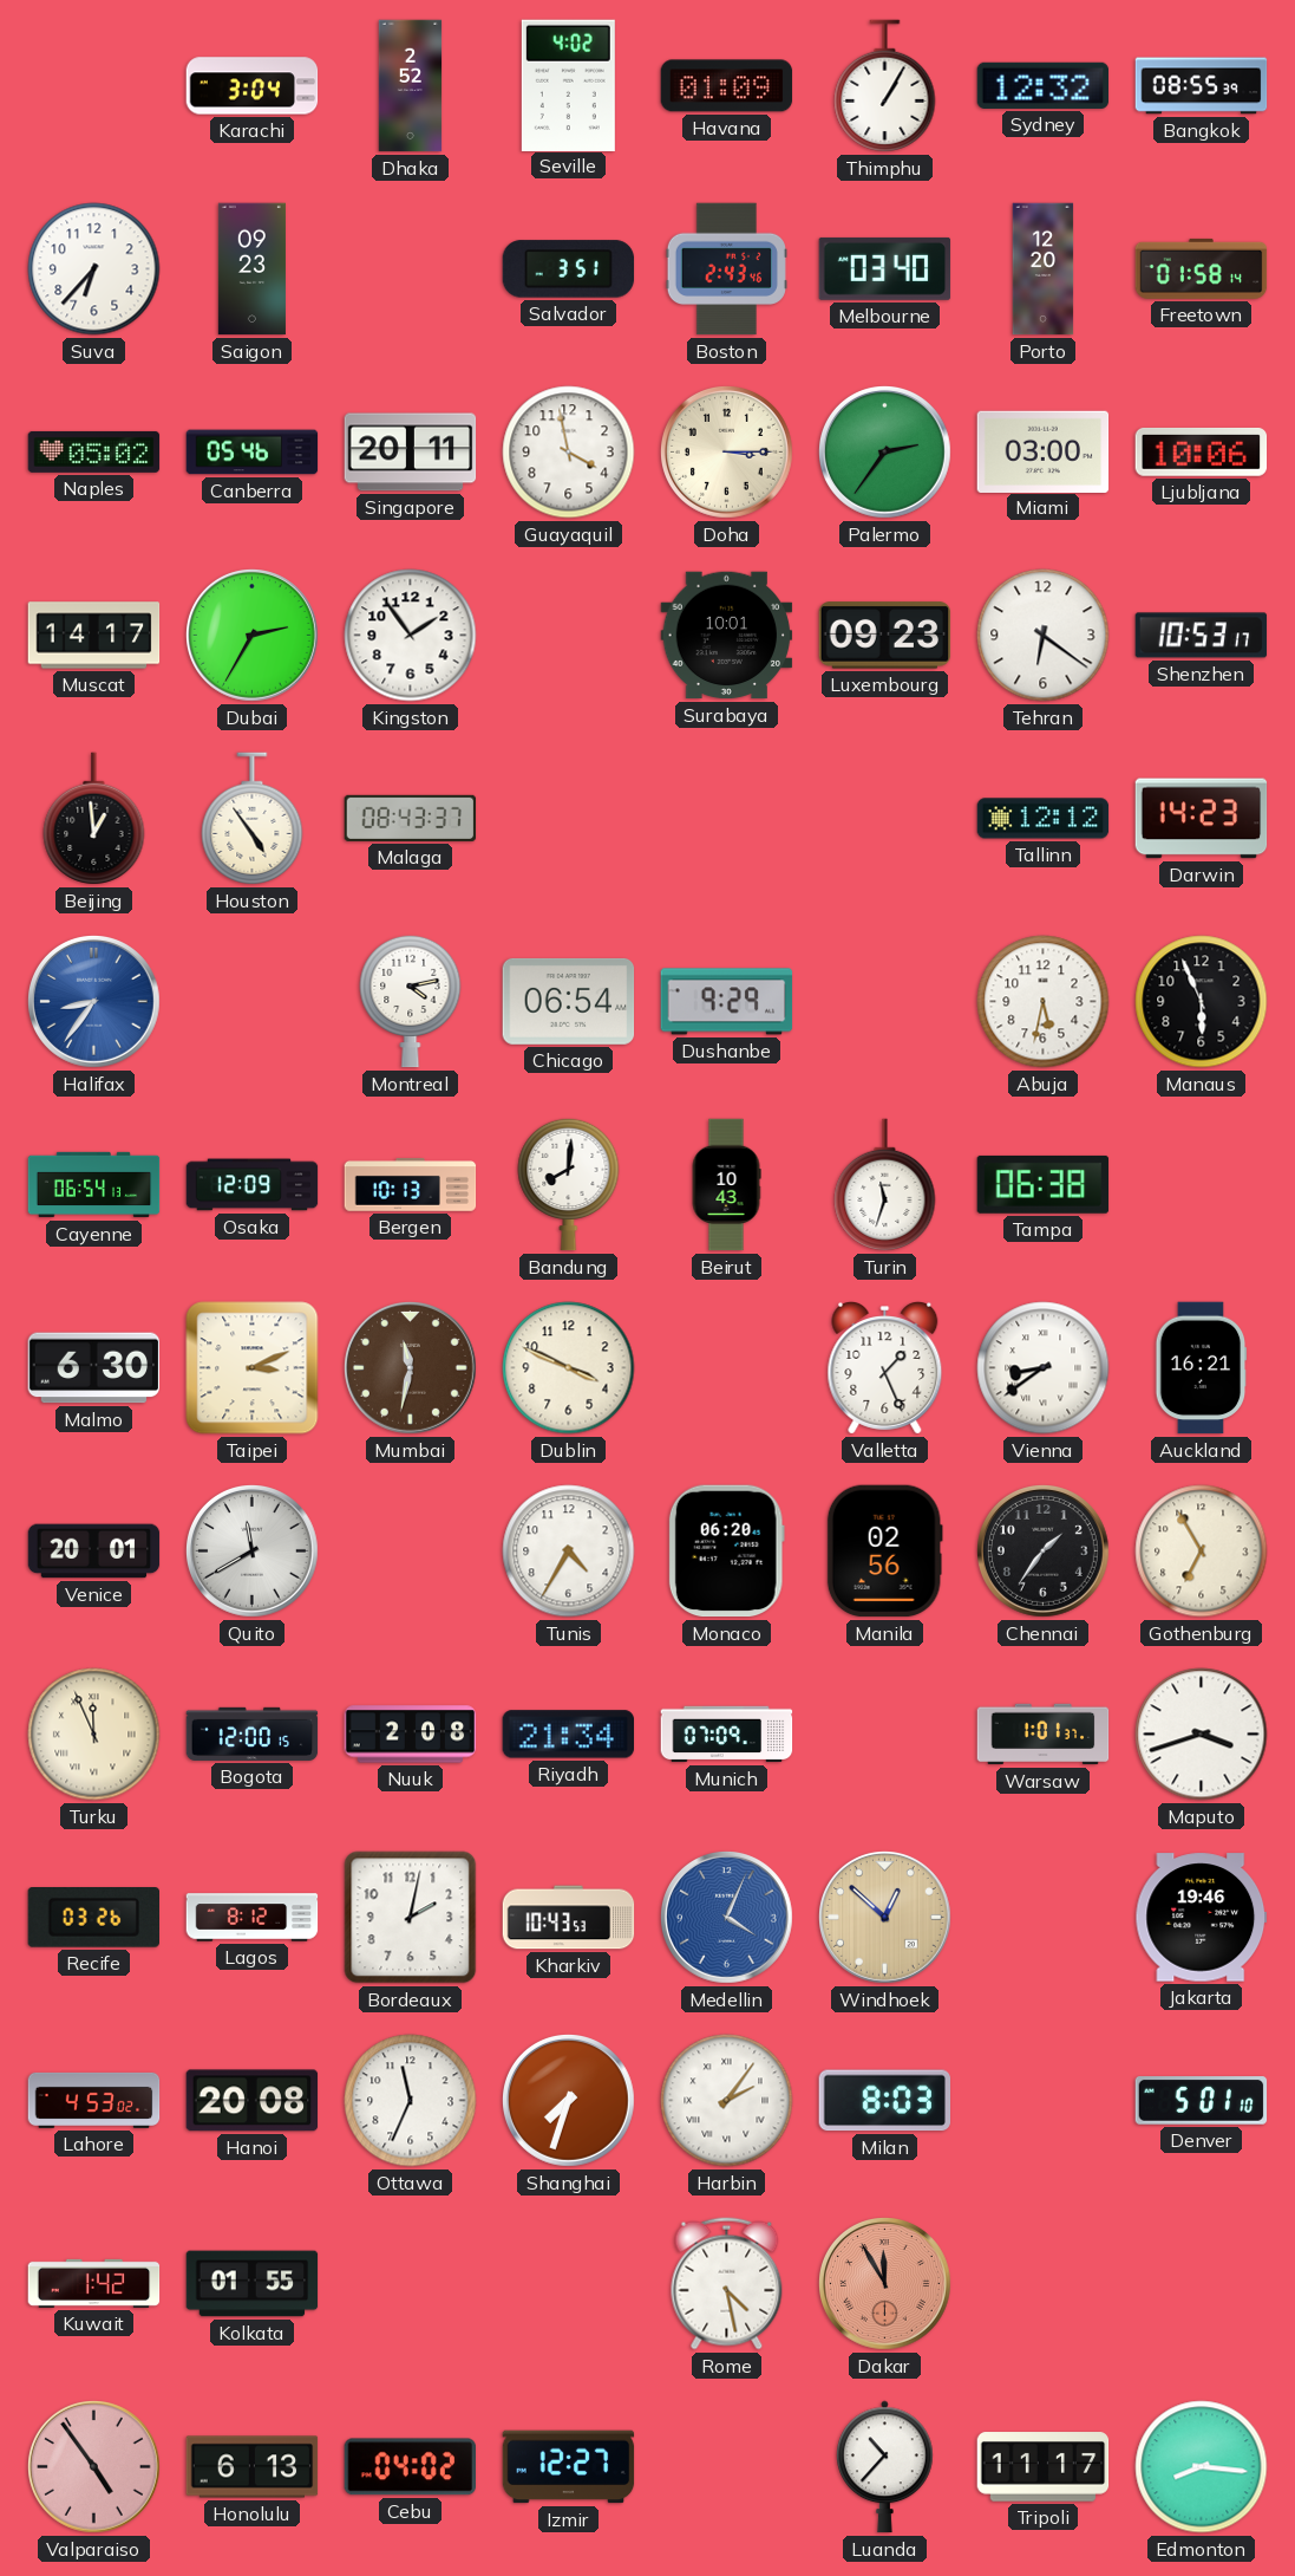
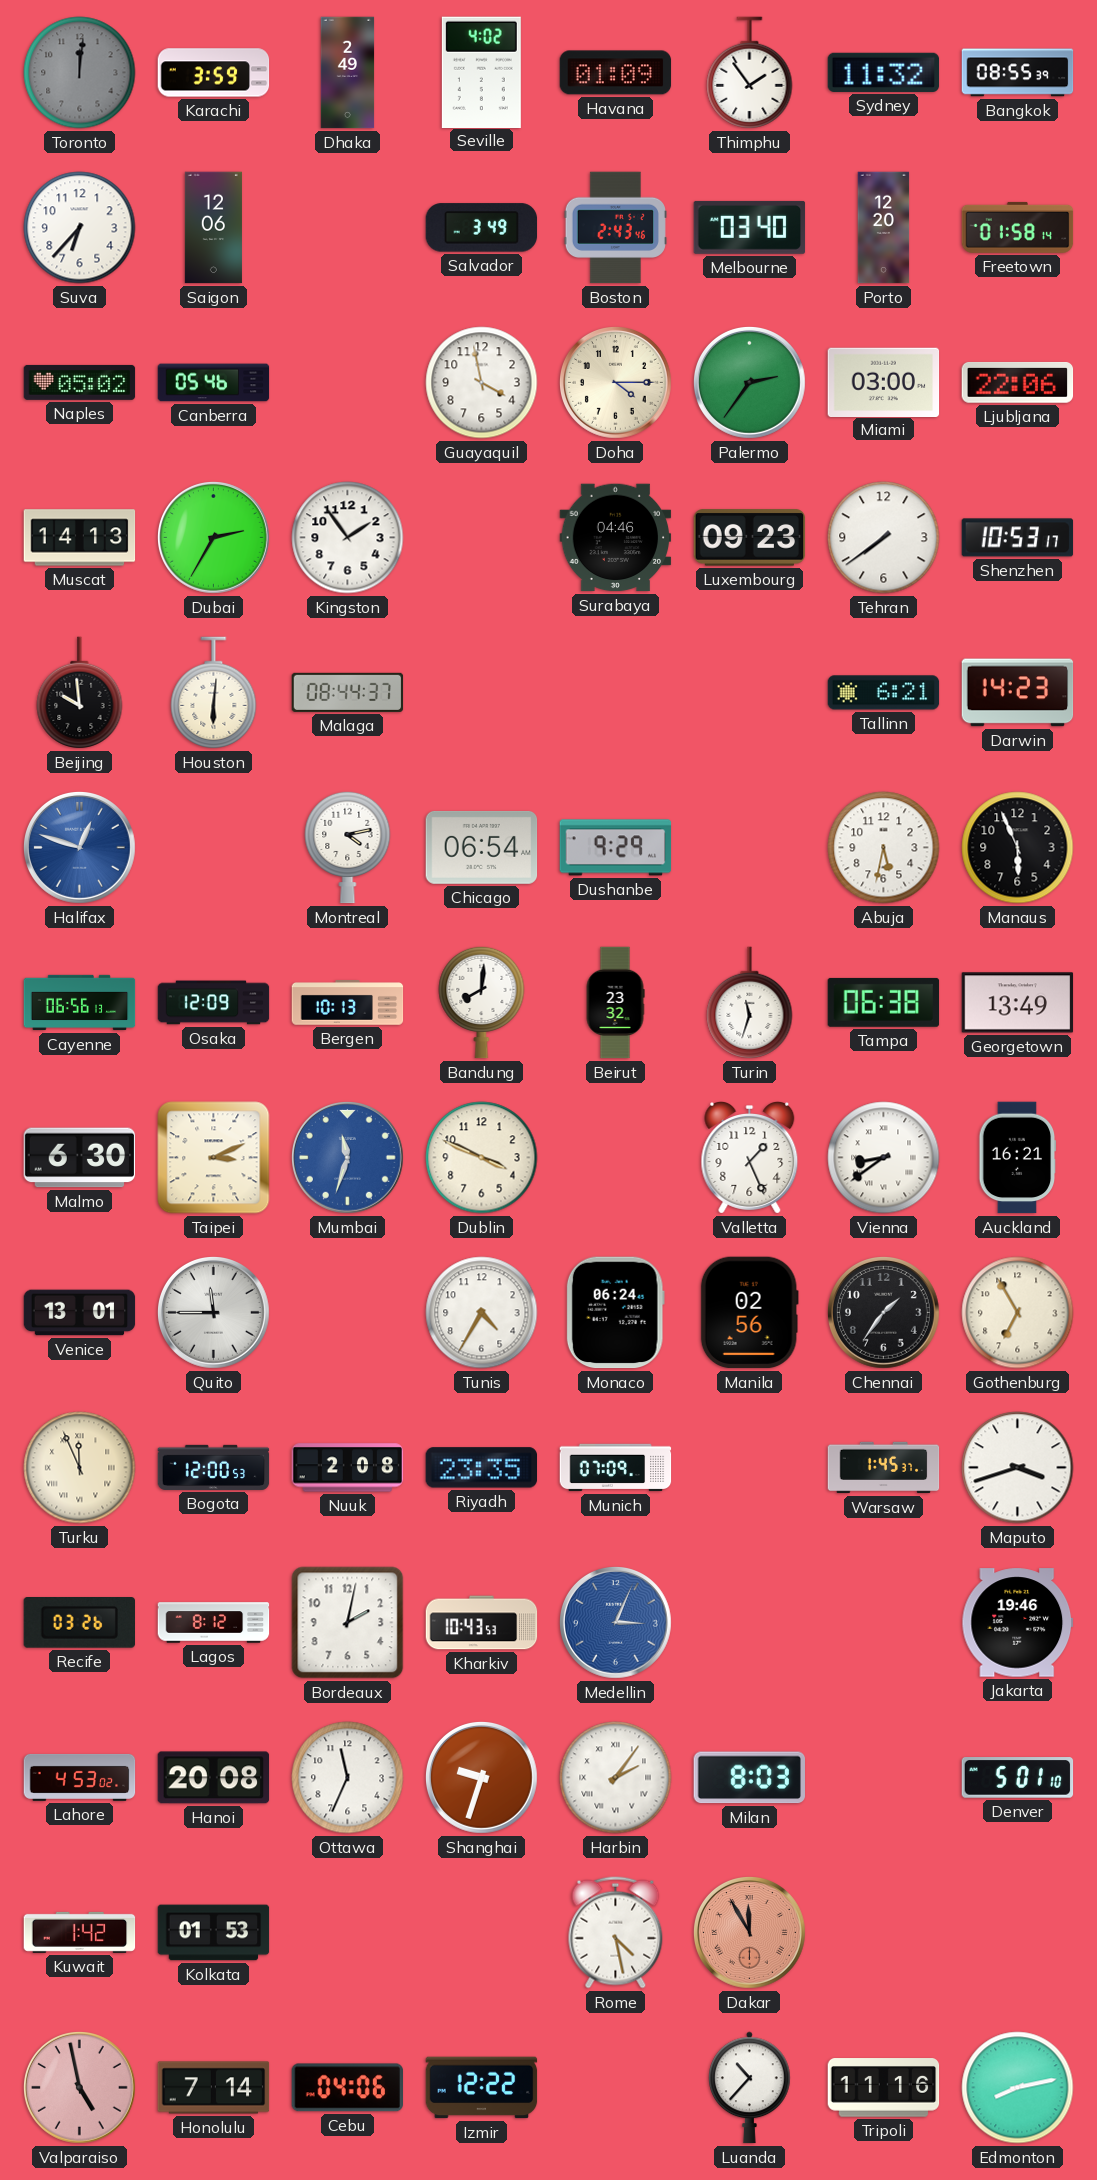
Toronto: none -> 12:01 (80, 73)
Karachi: 3:04 -> 3:59 (214, 73)
Dhaka: 2:52 -> 2:49 (348, 73)
Thimphu: 1:05 -> 1:54 (750, 73)
Sydney: 12:32 -> 11:32 (884, 72)
Saigon: 09:23 -> 12:06 (213, 228)
Salvador: 3:51 -> 3:49 (482, 228)
Singapore: 20:11 -> none (411, 453)
Doha: 3:15 -> 4:15 (616, 383)
Ljubljana: 10:06 -> 22:06 (1018, 382)
Muscat: 14:17 -> 14:13 (80, 538)
Surabaya: 10:01 -> 04:46 (616, 538)
Tehran: 6:21 -> 7:39 (884, 538)
Beijing: 12:59 -> 9:59 (80, 693)
Houston: 4:54 -> 6:01 (214, 693)
Malaga: 08:43 -> 08:44 (348, 692)
Tallinn: 12:12 -> 6:21 (884, 693)
Halifax: 8:36 -> 12:48 (80, 848)
Cayenne: 06:54 -> 06:56 (80, 1003)
Beirut: 10:43 -> 23:32 (615, 1003)
Georgetown: none -> 13:49 (1018, 1003)
Mumbai: 11:32 -> 11:33 (348, 1158)
Mumbai dial: brown -> blue (348, 1158)
Venice: 20:01 -> 13:01 (80, 1313)
Quito: 11:40 -> 11:45 (214, 1313)
Monaco: 06:20 -> 06:24 (615, 1313)
Bogota: 12:00:15 -> 12:00:53 (214, 1467)
Riyadh: 21:34 -> 23:35 (482, 1468)
Warsaw: 1:01 -> 1:45 (884, 1468)
Medellin: 4:04 -> 3:04 (616, 1623)
Windhoek: 12:52 -> none (885, 1918)
Shanghai: 7:33 -> 9:33 (482, 1778)
Kolkata: 01:55 -> 01:53 (214, 1933)
Valparaiso: 4:54 -> 4:58 (80, 2088)
Honolulu: 6:13 -> 7:14 (214, 2088)
Cebu: 04:02 -> 04:06 (347, 2088)
Izmir: 12:27 -> 12:22 (482, 2088)
Tripoli: 11:17 -> 11:16 (884, 2088)
Edmonton: 8:16 -> 8:13 (1018, 2088)
